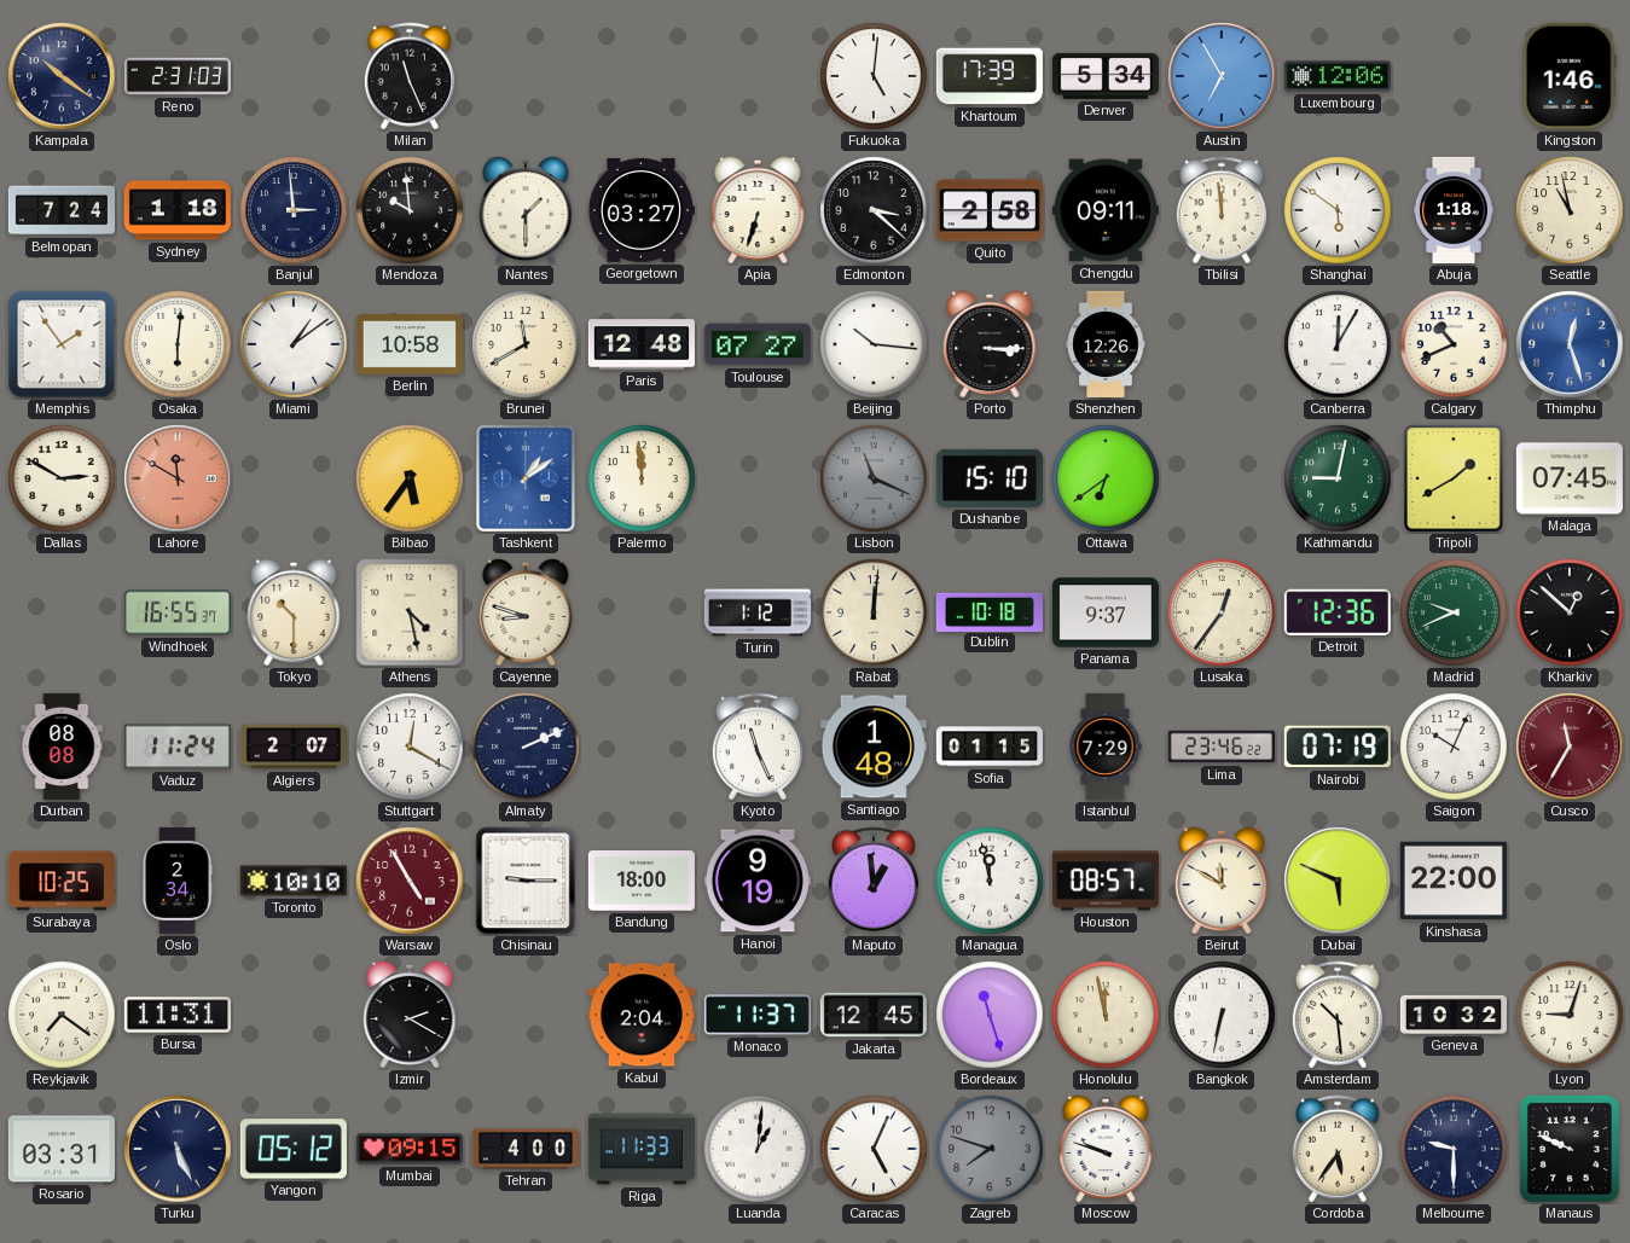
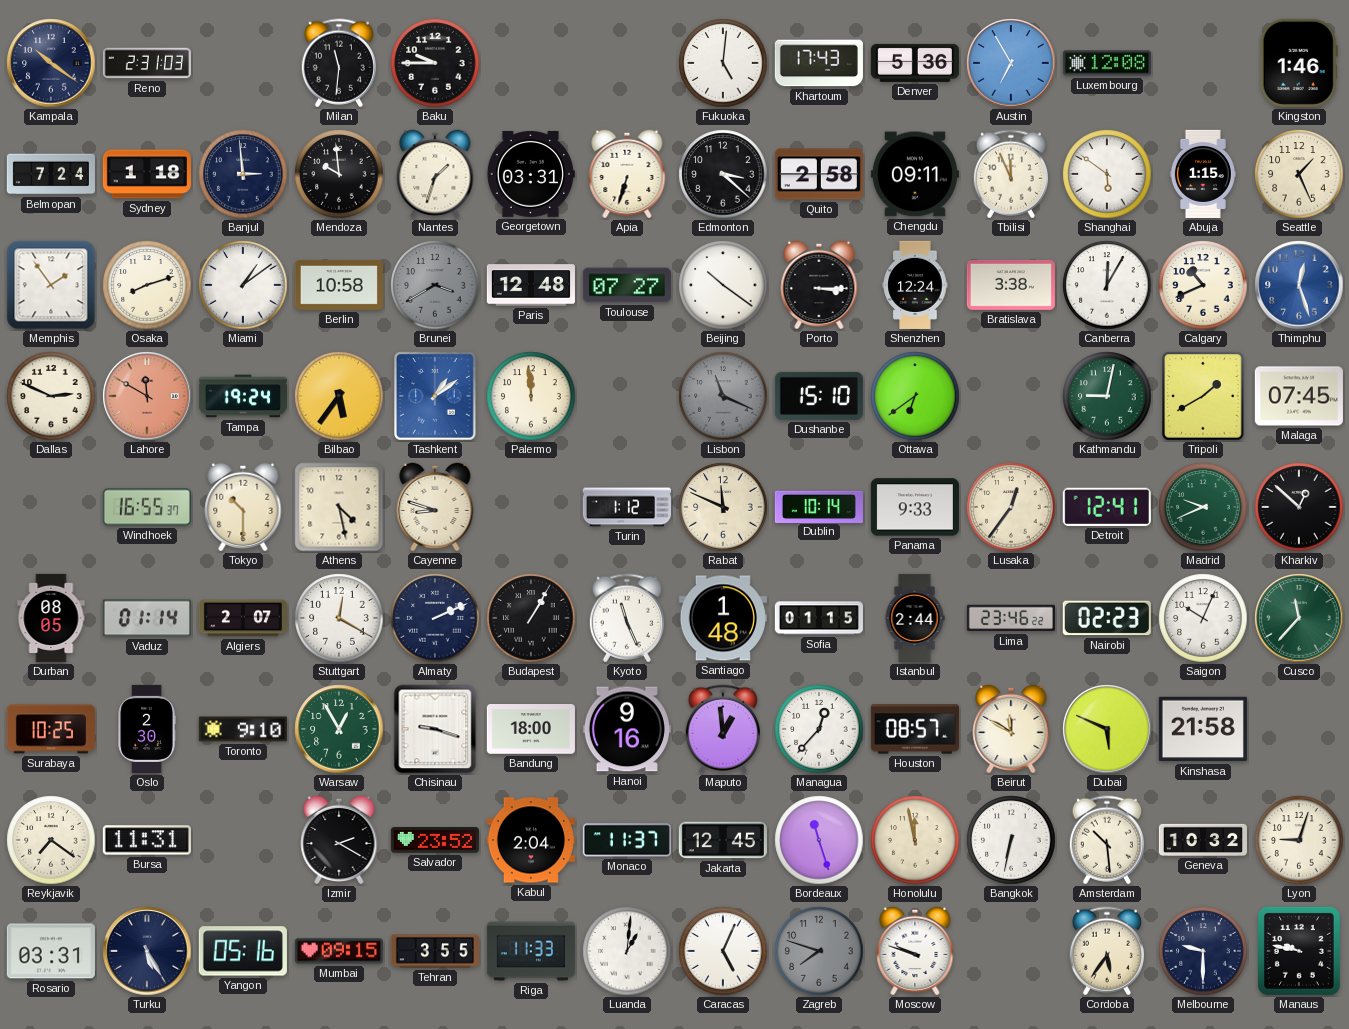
Milan: 11:26 -> 11:31 (339, 63)
Baku: none -> 9:45 (435, 63)
Khartoum: 17:39 -> 17:43 (819, 63)
Denver: 5:34 -> 5:36 (915, 63)
Luxembourg: 12:06 -> 12:08 (1107, 63)
Nantes: 1:30 -> 1:33 (435, 174)
Georgetown: 03:27 -> 03:31 (531, 174)
Tbilisi: 11:59 -> 11:56 (1011, 174)
Abuja: 1:18 -> 1:15 (1203, 174)
Seattle: 10:58 -> 1:26 (1299, 174)
Osaka: 6:01 -> 8:12 (147, 285)
Brunei: 11:40 -> 3:40 (435, 285)
Brunei dial: cream -> grey (435, 285)
Beijing: 10:16 -> 10:21 (723, 285)
Shenzhen: 12:26 -> 12:24 (915, 285)
Bratislava: none -> 3:38 (1011, 285)
Dallas: 2:50 -> 2:49 (51, 396)
Tampa: none -> 19:24 (243, 396)
Rabat: 12:01 -> 11:49 (723, 507)
Dublin: 10:18 -> 10:14 (819, 506)
Panama: 9:37 -> 9:33 (915, 507)
Detroit: 12:36 -> 12:41 (1107, 507)
Durban: 08:08 -> 08:05 (51, 618)
Vaduz: 11:24 -> 01:14 (147, 618)
Budapest: none -> 1:05 (531, 618)
Istanbul: 7:29 -> 2:44 (915, 618)
Nairobi: 07:19 -> 02:23 (1107, 618)
Cusco: 11:35 -> 11:37 (1299, 618)
Cusco dial: burgundy -> green (1299, 618)
Oslo: 2:34 -> 2:30 (147, 729)
Toronto: 10:10 -> 9:10 (243, 729)
Warsaw: 4:55 -> 12:55 (339, 729)
Warsaw dial: burgundy -> green (339, 729)
Chisinau: 9:15 -> 9:18 (435, 729)
Hanoi: 9:19 -> 9:16 (627, 729)
Managua: 11:58 -> 12:37 (819, 729)
Kinshasa: 22:00 -> 21:58 (1203, 729)
Salvador: none -> 23:52 (435, 840)
Turku: 5:26 -> 5:25 (147, 951)
Yangon: 05:12 -> 05:16 (243, 951)
Tehran: 4:00 -> 3:55 (435, 951)
Manaus: 9:49 -> 9:47 (1299, 951)
